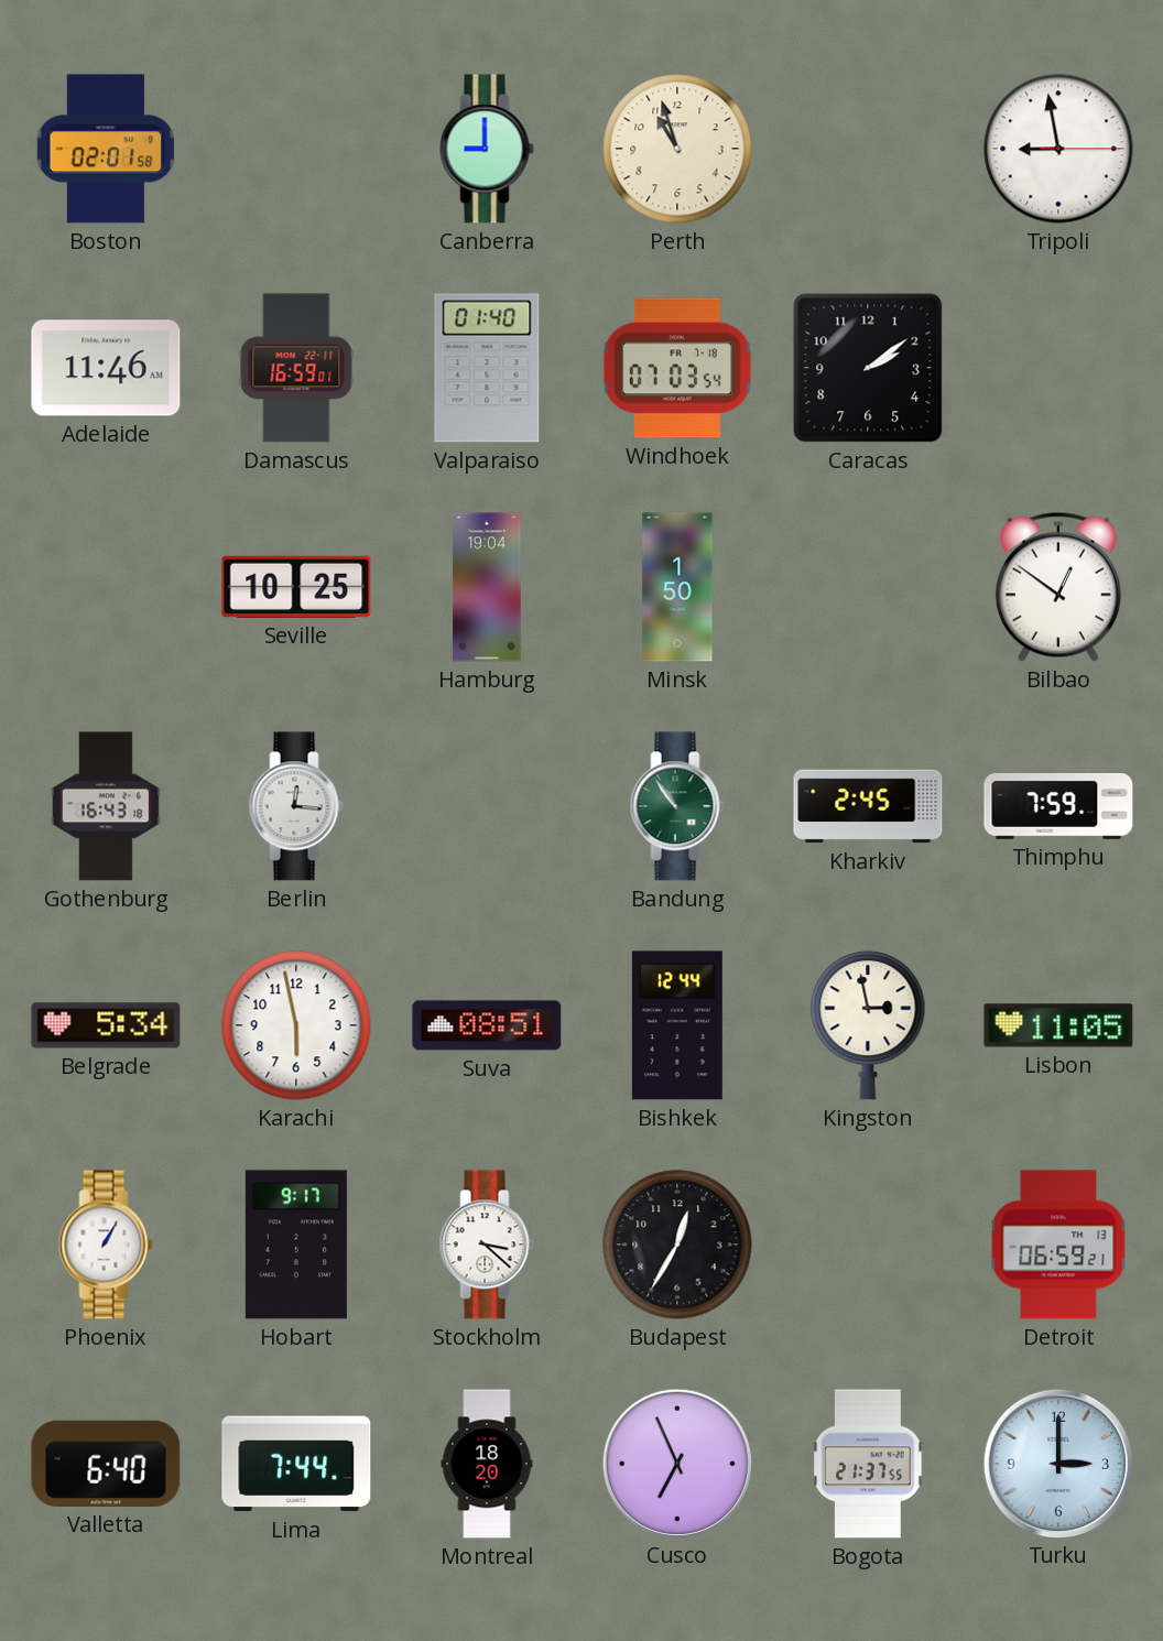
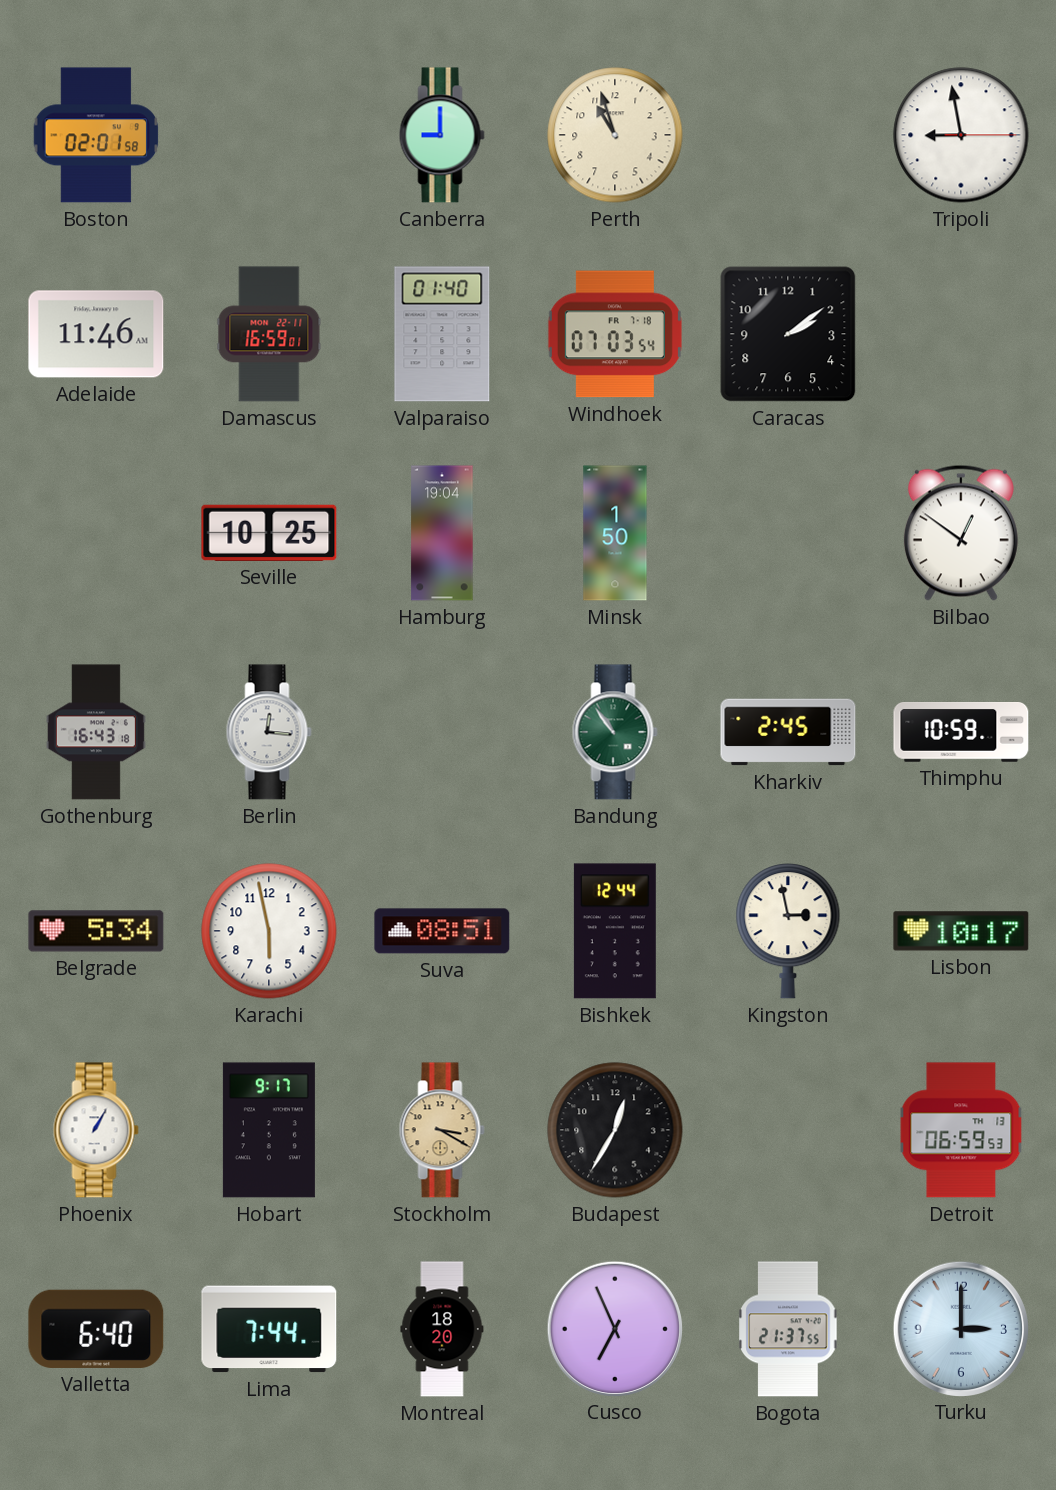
Thimphu: 7:59 -> 10:59 (961, 733)
Lisbon: 11:05 -> 10:17 (961, 931)
Stockholm: 3:22 -> 3:20 (442, 1130)
Stockholm dial: white -> champagne (442, 1130)
Detroit: 06:59:21 -> 06:59:53 (961, 1130)
